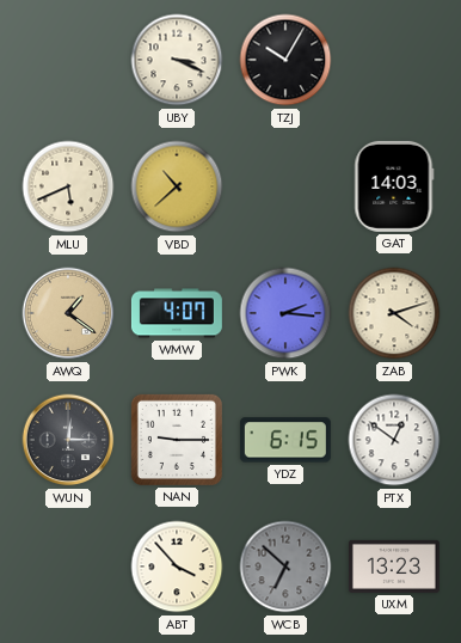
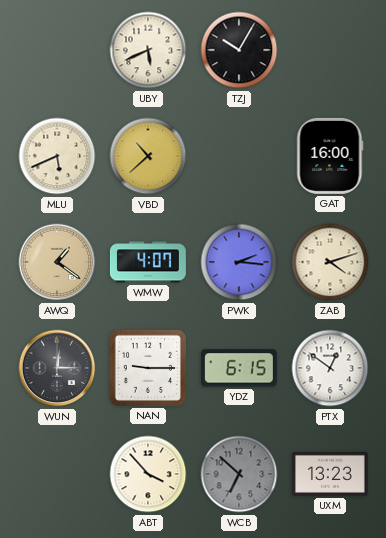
UBY: 3:19 -> 5:41 (148, 50)
GAT: 14:03 -> 16:00 (330, 156)
